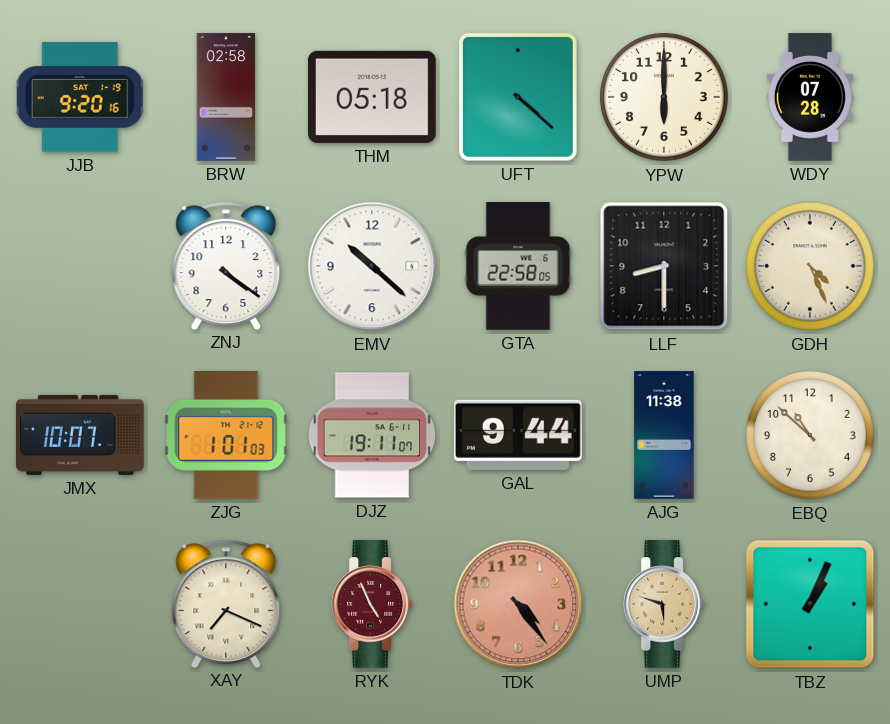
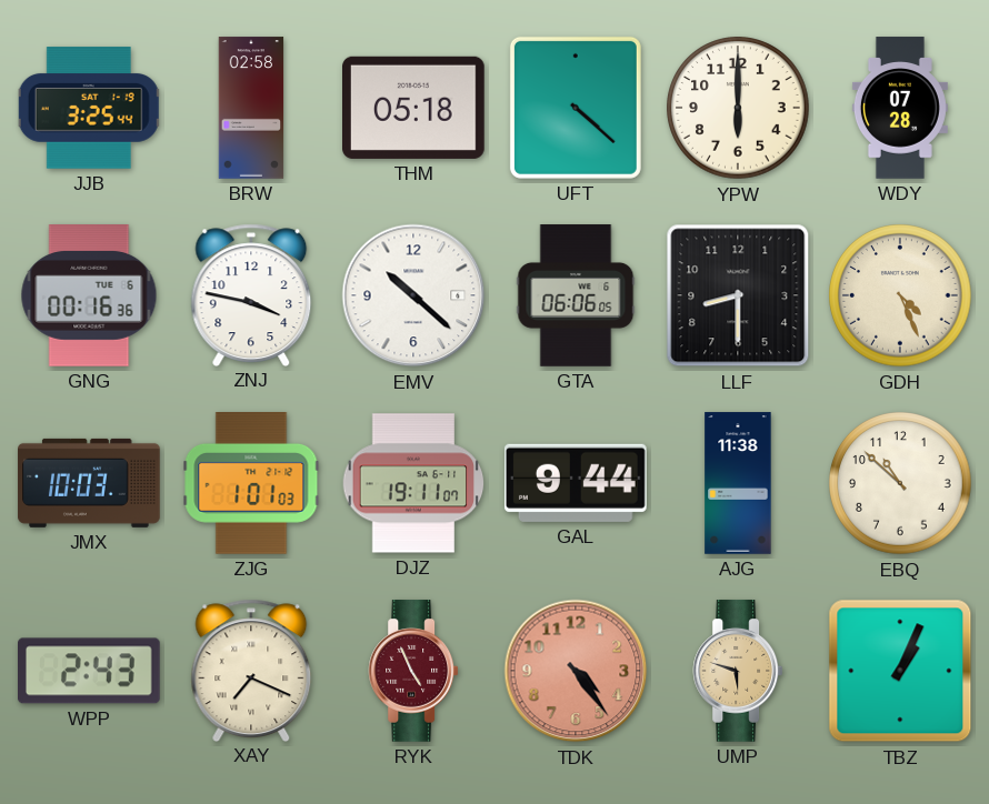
JJB: 9:20 -> 3:25 (89, 108)
GNG: none -> 00:16 (89, 295)
ZNJ: 4:21 -> 3:47 (251, 294)
GTA: 22:58 -> 06:06 (576, 295)
JMX: 10:07 -> 10:03 (89, 483)
WPP: none -> 2:43 (90, 671)
